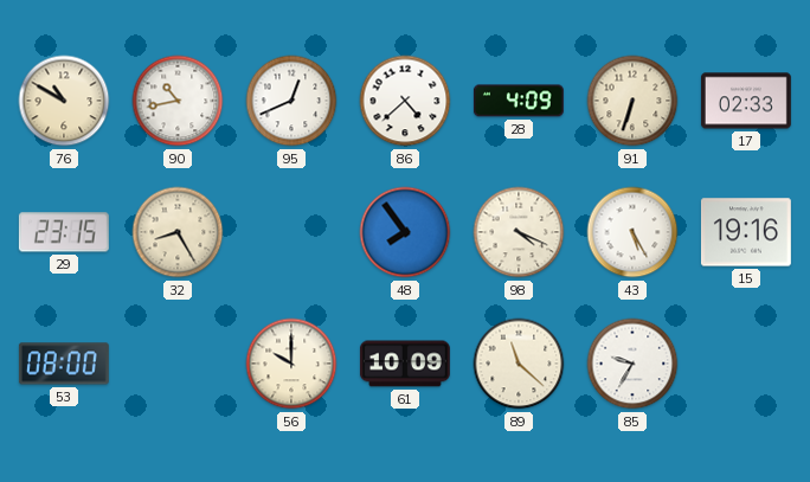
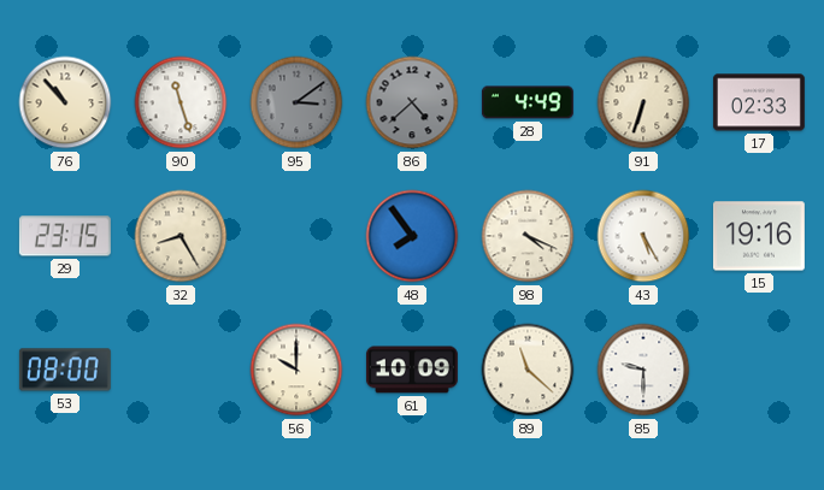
76: 10:50 -> 10:53 (65, 102)
90: 10:43 -> 11:27 (181, 102)
95: 12:41 -> 3:09 (296, 102)
95 dial: white -> grey (296, 102)
86 dial: white -> grey (412, 102)
28: 4:09 -> 4:49 (528, 102)
85: 9:35 -> 9:30 (643, 370)
